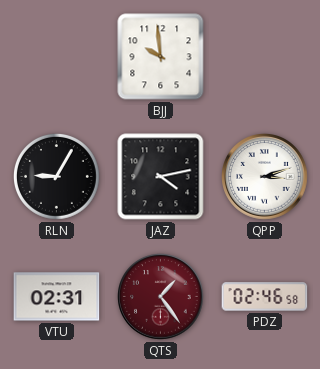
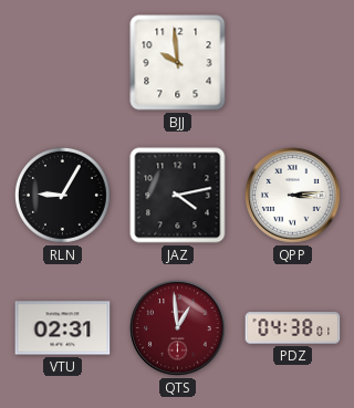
QPP: 3:12 -> 3:14 (293, 196)
QTS: 1:24 -> 12:59 (178, 328)
PDZ: 02:46 -> 04:38 (293, 328)
